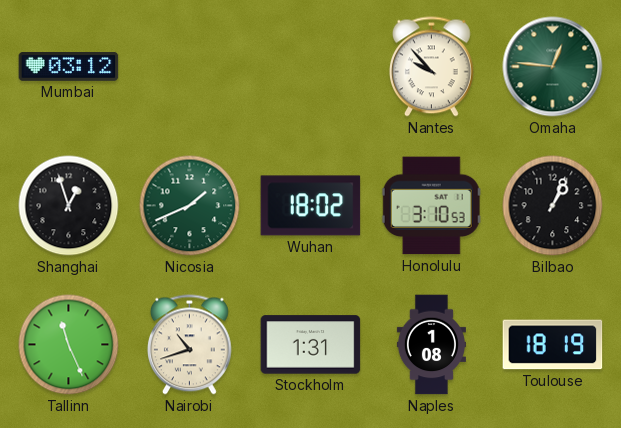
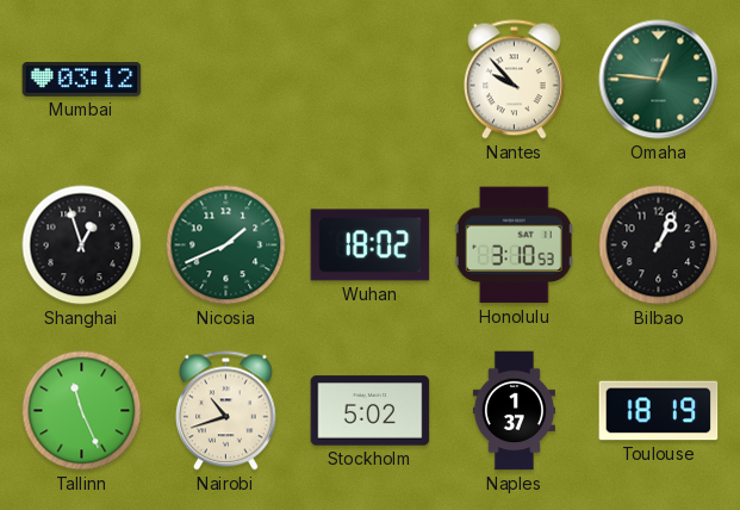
Stockholm: 1:31 -> 5:02 (371, 411)
Naples: 1:08 -> 1:37 (514, 411)
